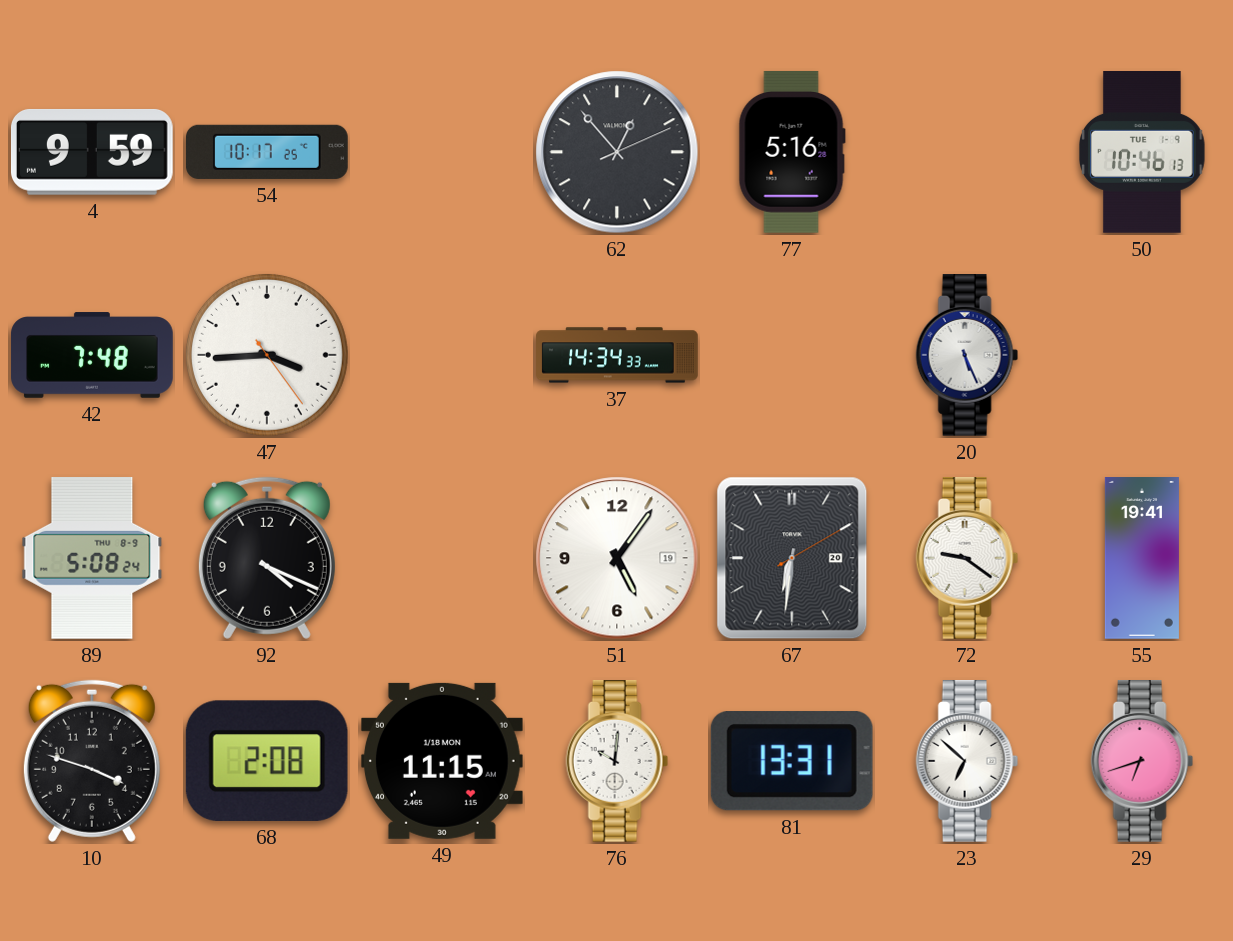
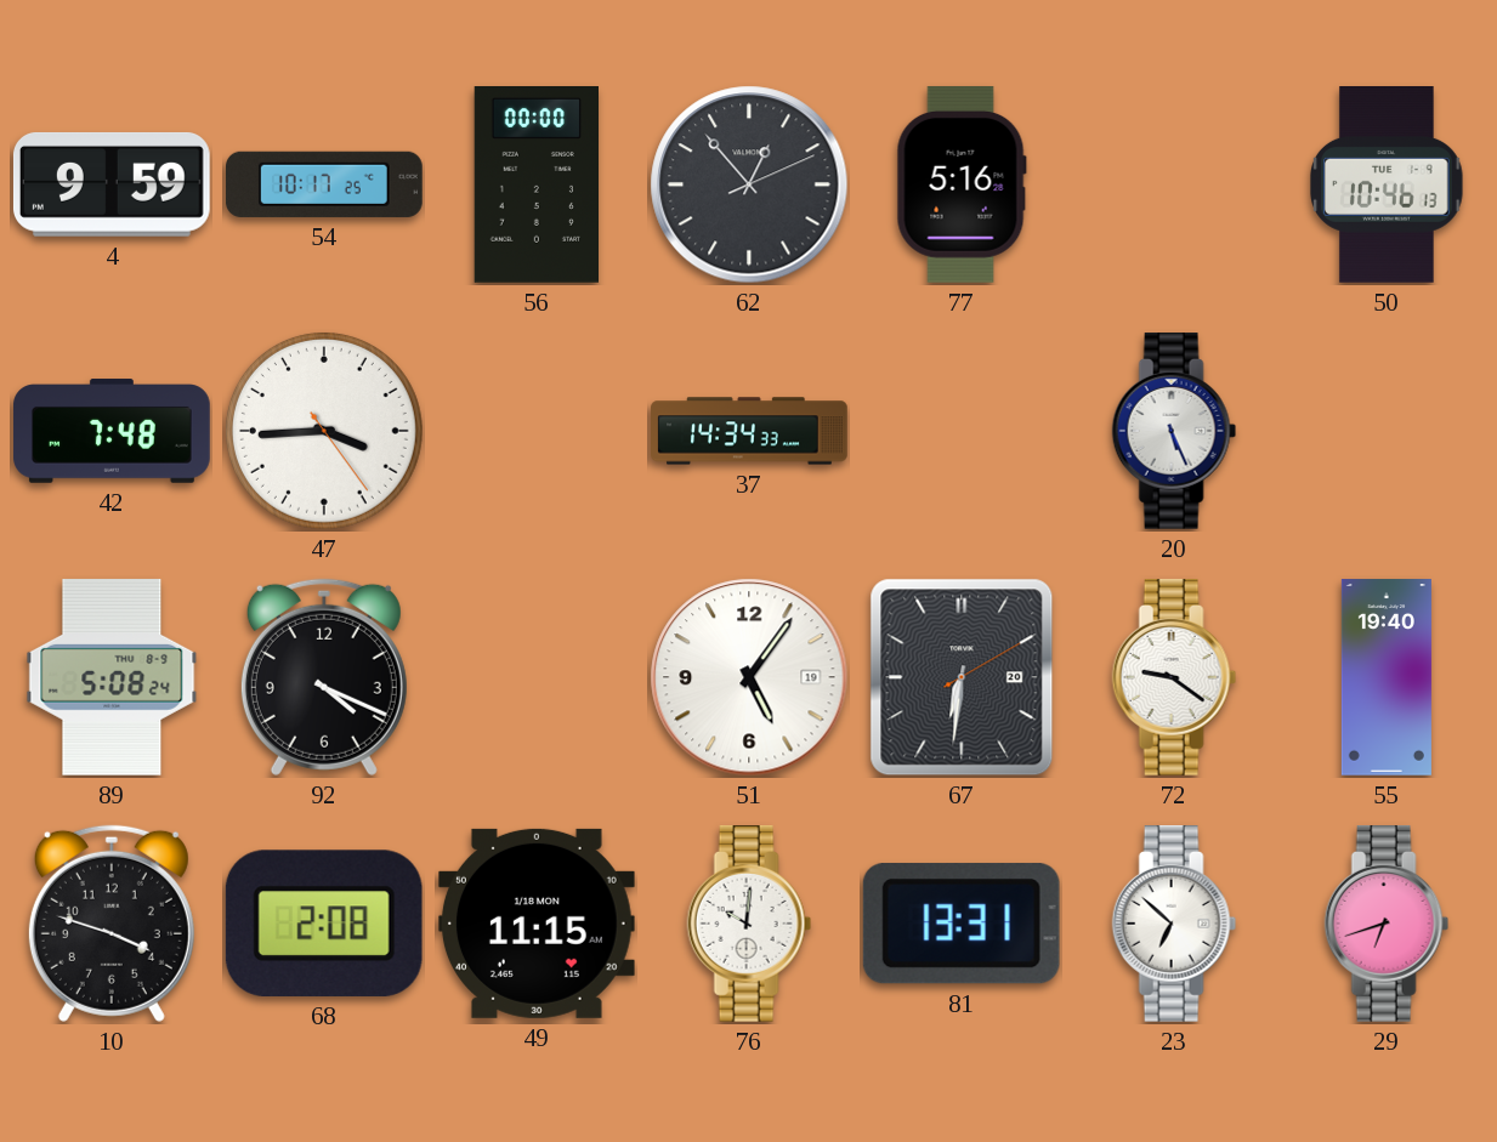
56: none -> 00:00 (535, 186)
55: 19:41 -> 19:40 (1387, 677)
